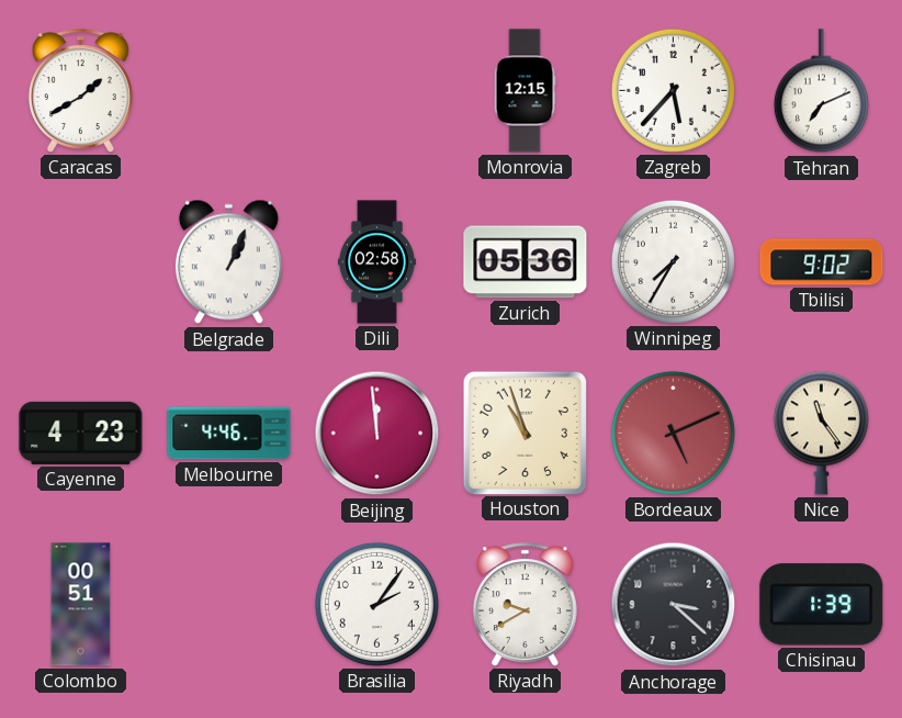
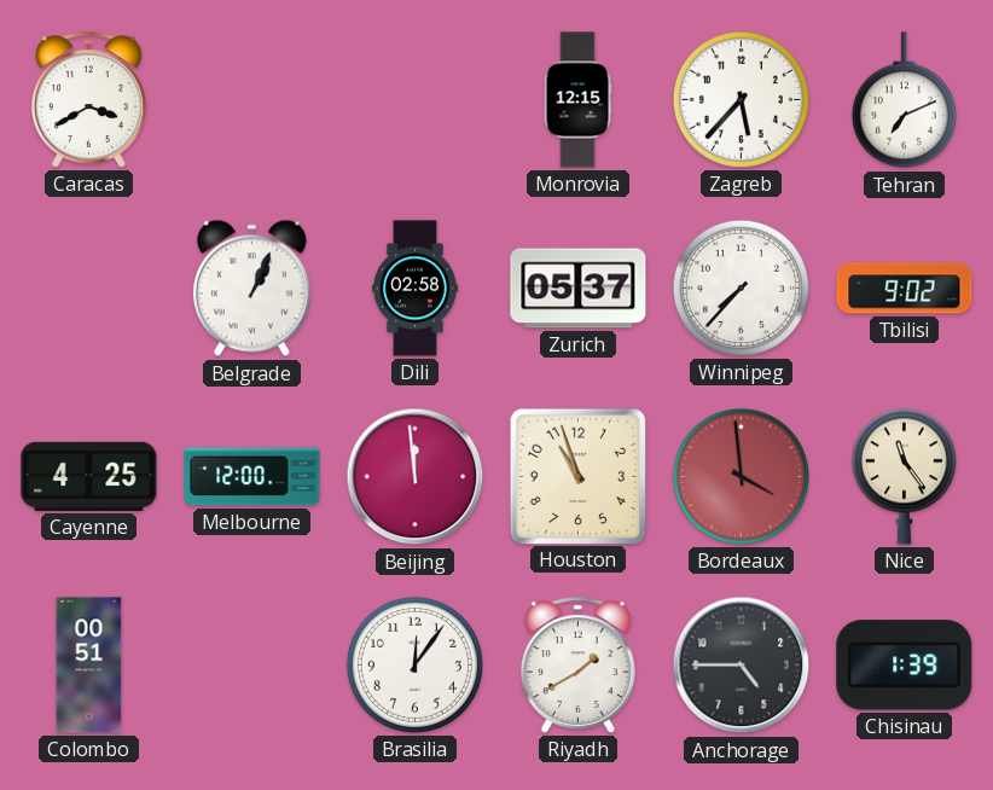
Caracas: 1:40 -> 3:40 (88, 100)
Zurich: 05:36 -> 05:37 (579, 289)
Winnipeg: 7:35 -> 7:37 (741, 287)
Cayenne: 4:23 -> 4:25 (89, 476)
Melbourne: 4:46 -> 12:00 (252, 477)
Bordeaux: 5:11 -> 3:59 (741, 476)
Brasilia: 2:06 -> 12:06 (414, 664)
Riyadh: 9:40 -> 1:40 (577, 666)
Anchorage: 3:22 -> 4:45 (742, 666)
